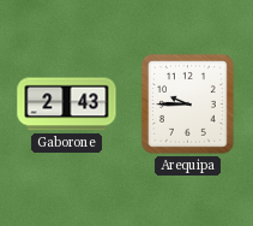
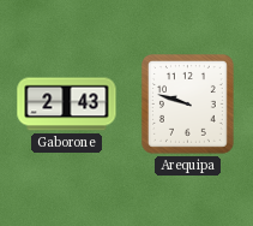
Arequipa: 9:45 -> 9:48 (187, 105)
